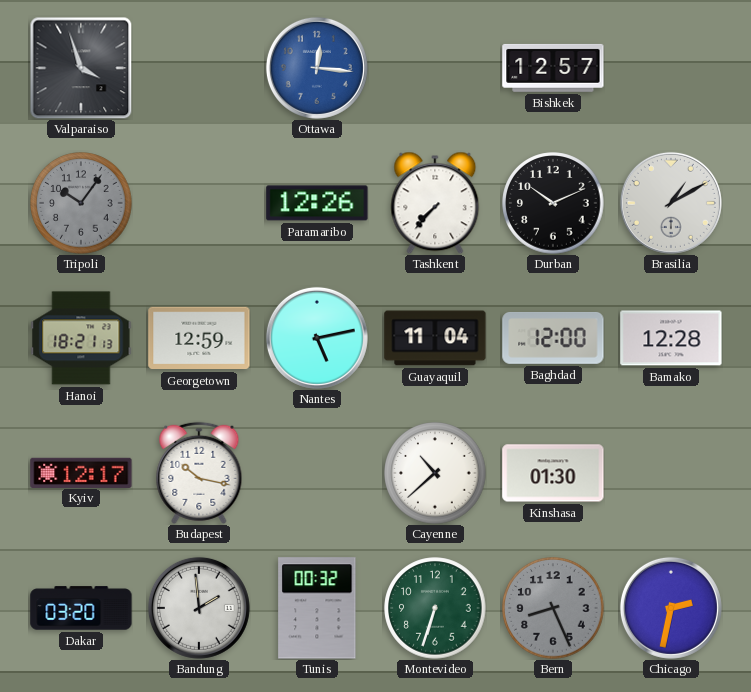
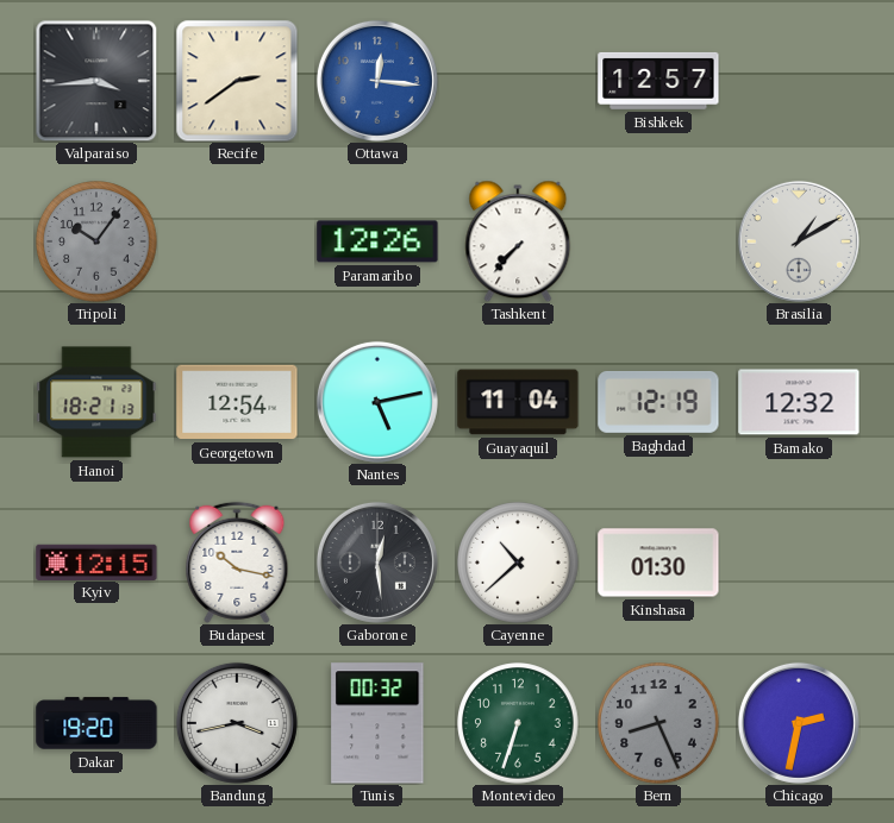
Valparaiso: 3:57 -> 3:44 (96, 81)
Recife: none -> 2:39 (237, 81)
Durban: 10:11 -> none (553, 203)
Georgetown: 12:59 -> 12:54 (237, 402)
Baghdad: 12:00 -> 12:19 (658, 402)
Bamako: 12:28 -> 12:32 (799, 402)
Kyiv: 12:17 -> 12:15 (96, 561)
Gaborone: none -> 12:29 (377, 563)
Dakar: 03:20 -> 19:20 (96, 723)
Bandung: 1:59 -> 3:43 (237, 723)
